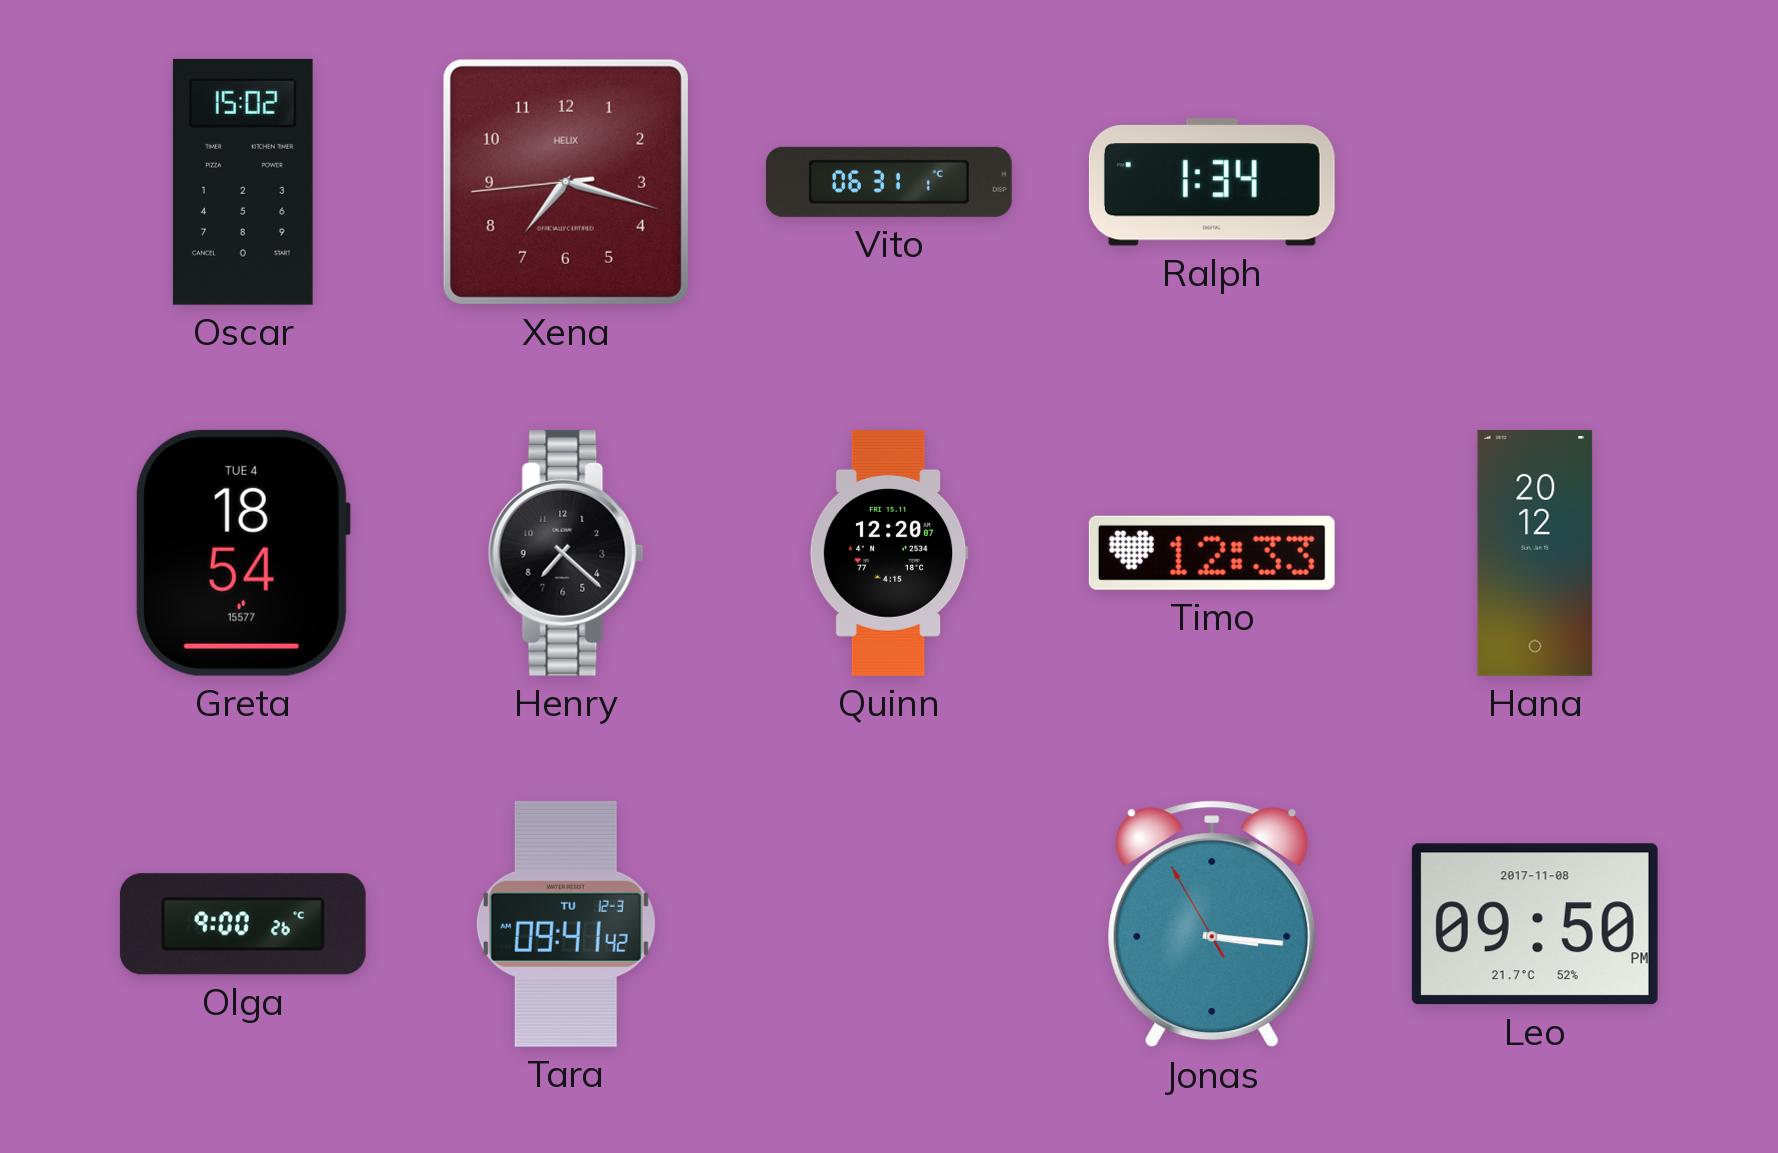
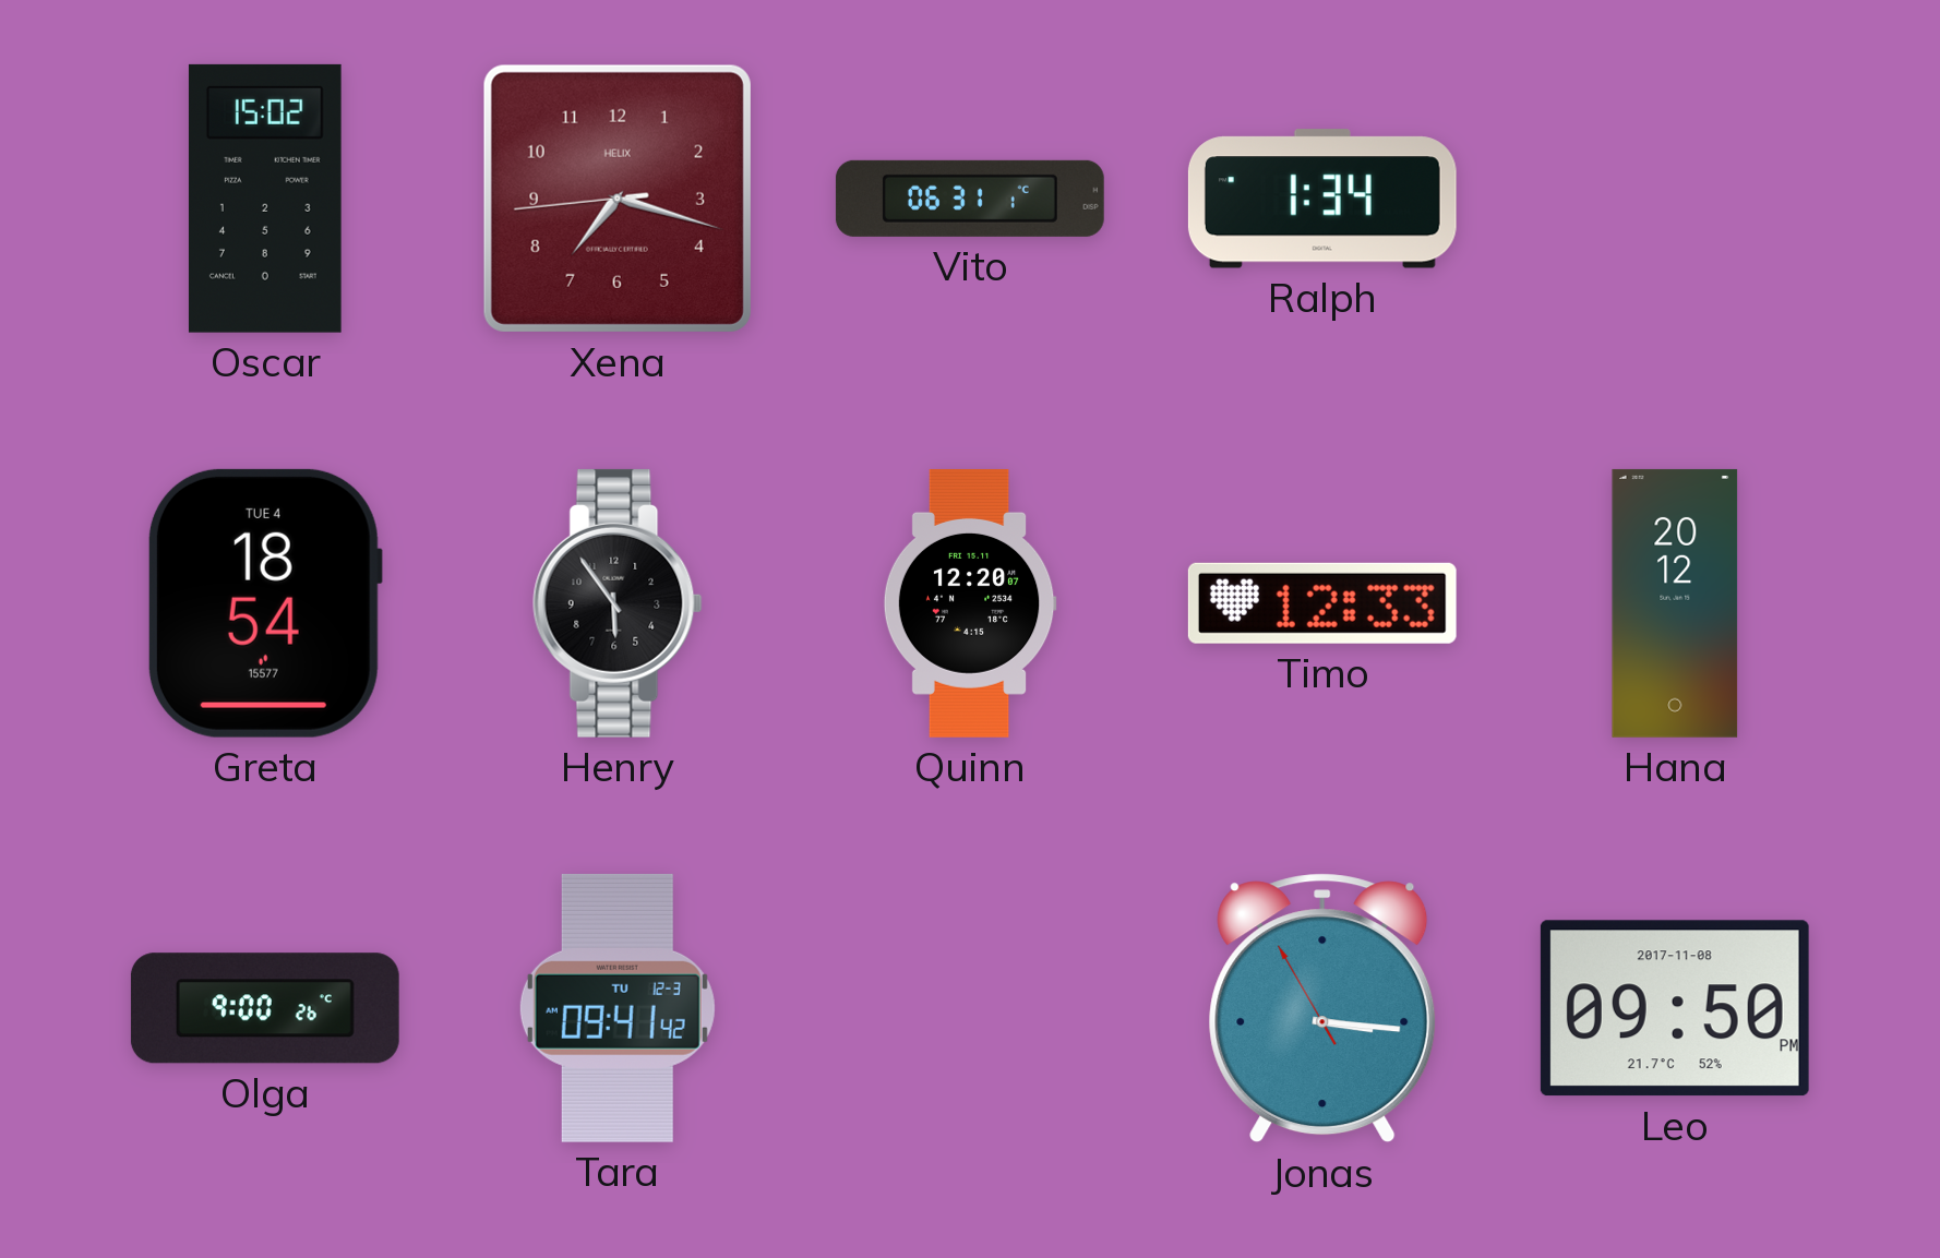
Henry: 7:22 -> 5:54 (618, 603)
